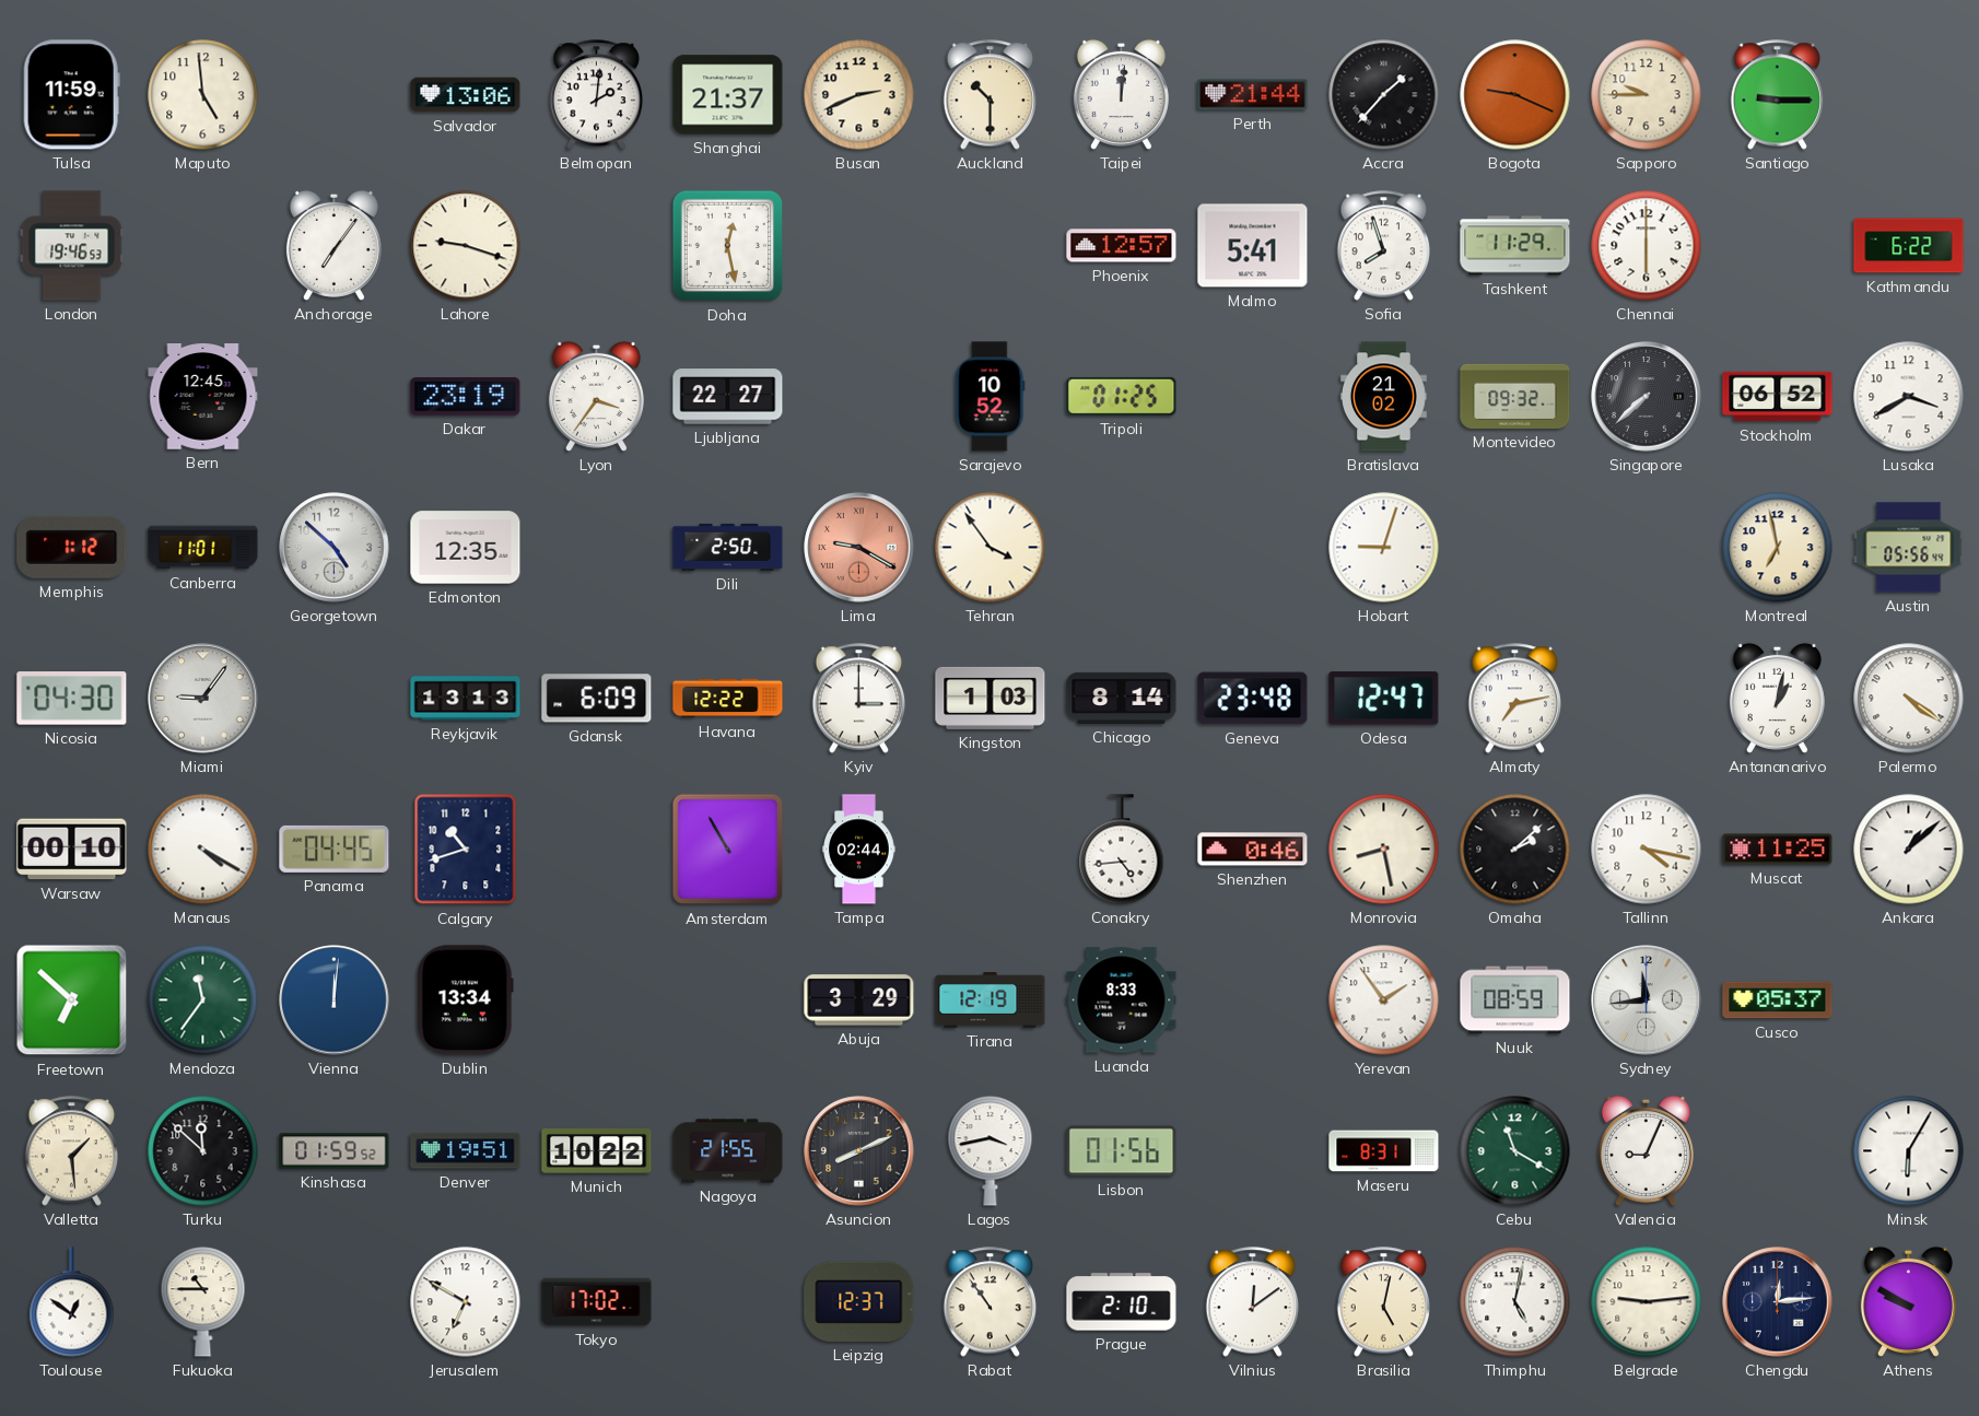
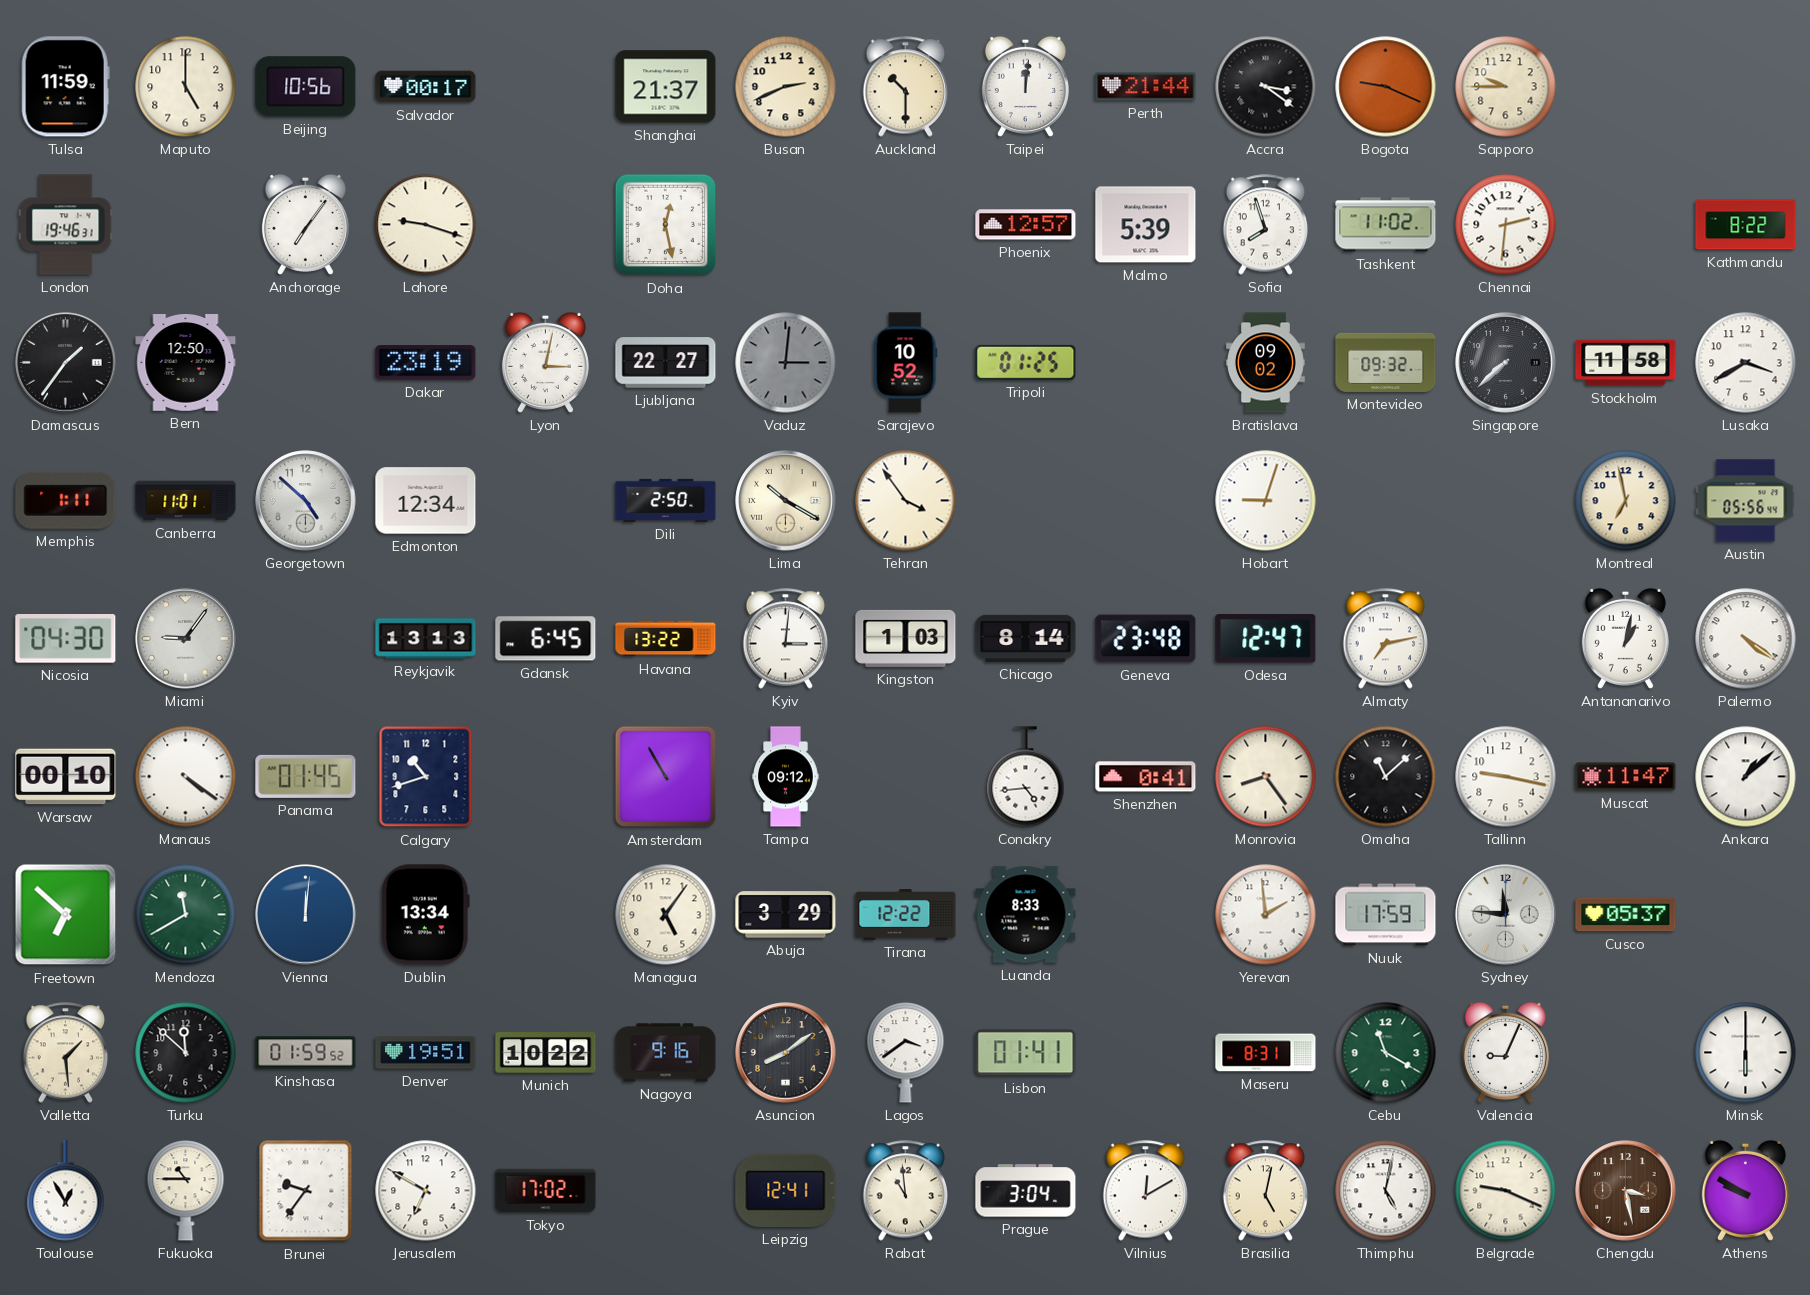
Maputo: 4:59 -> 5:00 (186, 87)
Beijing: none -> 10:56 (306, 87)
Salvador: 13:06 -> 00:17 (426, 87)
Belmopan: 2:01 -> none (597, 95)
Accra: 1:37 -> 3:21 (1266, 87)
Santiago: 9:15 -> none (1778, 95)
London: 19:46:53 -> 19:46:31 (66, 225)
Malmo: 5:41 -> 5:39 (1146, 225)
Tashkent: 11:29 -> 11:02 (1386, 225)
Chennai: 6:00 -> 2:31 (1506, 225)
Kathmandu: 6:22 -> 8:22 (1746, 225)
Damascus: none -> 1:36 (66, 363)
Bern: 12:45 -> 12:50 (186, 363)
Lyon: 3:36 -> 3:02 (545, 362)
Vaduz: none -> 3:01 (786, 363)
Bratislava: 21:02 -> 09:02 (1266, 363)
Stockholm: 06:52 -> 11:58 (1626, 363)
Memphis: 1:12 -> 1:11 (66, 500)
Edmonton: 12:35 -> 12:34 (426, 501)
Lima: 9:20 -> 10:20 (786, 501)
Lima dial: salmon -> cream (786, 501)
Gdansk: 6:09 -> 6:45 (546, 639)
Havana: 12:22 -> 13:22 (666, 639)
Kyiv: 3:00 -> 3:01 (786, 639)
Manaus: 4:20 -> 4:21 (186, 777)
Panama: 04:45 -> 01:45 (306, 776)
Tampa: 02:44 -> 09:12 (786, 777)
Shenzhen: 0:46 -> 0:41 (1146, 777)
Monrovia: 8:28 -> 8:24 (1266, 777)
Omaha: 2:08 -> 11:08 (1386, 777)
Tallinn: 4:17 -> 9:17 (1506, 777)
Muscat: 11:25 -> 11:47 (1626, 777)
Mendoza: 11:36 -> 11:40 (186, 915)
Managua: none -> 5:06 (666, 915)
Tirana: 12:19 -> 12:22 (906, 915)
Yerevan: 1:54 -> 1:59 (1266, 915)
Nuuk: 08:59 -> 17:59 (1386, 915)
Sydney: 11:44 -> 11:46 (1506, 915)
Nagoya: 21:55 -> 9:16 (666, 1053)
Asuncion: 8:11 -> 8:09 (786, 1053)
Lagos: 3:43 -> 3:39 (906, 1053)
Lisbon: 01:56 -> 01:41 (1026, 1053)
Minsk: 6:05 -> 6:00 (1746, 1053)
Toulouse: 12:51 -> 12:55 (66, 1191)
Brunei: none -> 9:36 (306, 1191)
Leipzig: 12:37 -> 12:41 (786, 1190)
Rabat: 10:54 -> 10:59 (906, 1191)
Prague: 2:10 -> 3:04 (1026, 1191)
Vilnius: 12:09 -> 12:10 (1146, 1191)
Belgrade: 9:14 -> 9:19 (1506, 1191)
Chengdu: 12:14 -> 3:28 (1626, 1191)
Chengdu dial: navy -> brown (1626, 1191)
